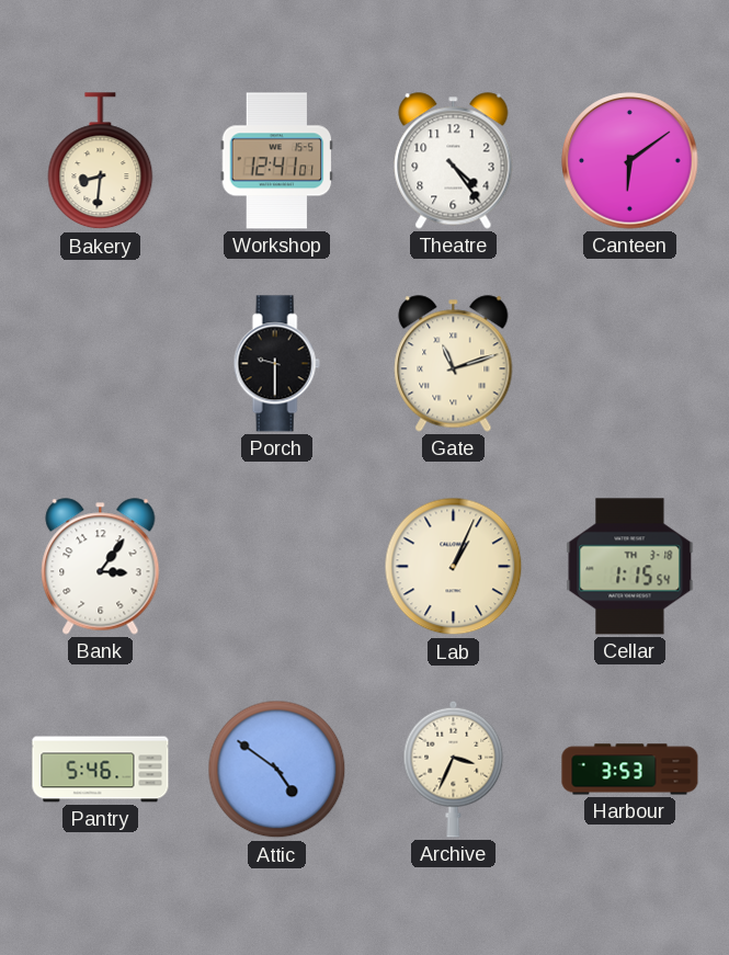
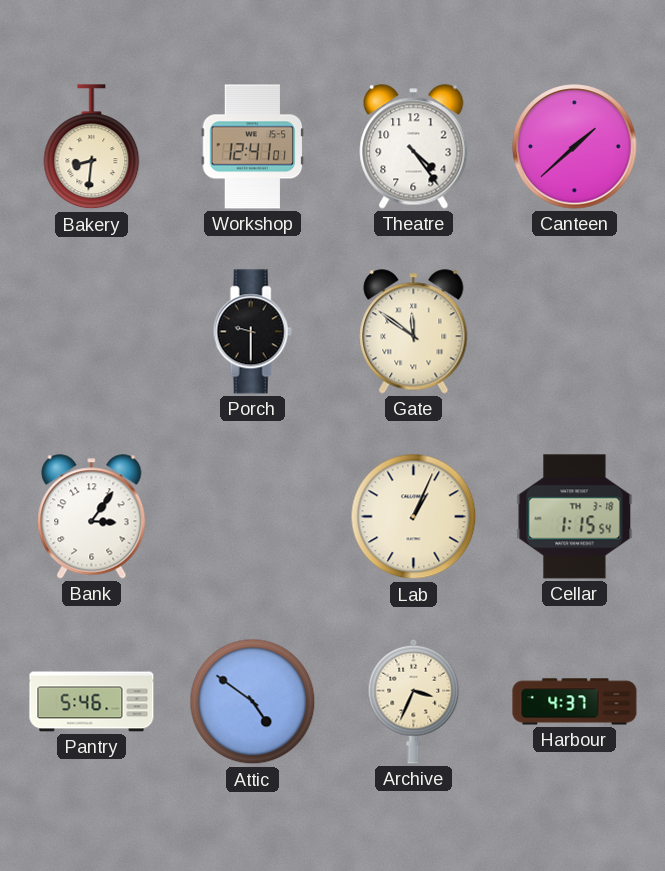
Canteen: 6:09 -> 1:38 (575, 147)
Gate: 11:12 -> 11:51 (414, 332)
Harbour: 3:53 -> 4:37 (575, 702)
